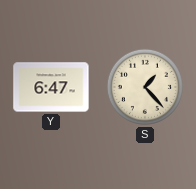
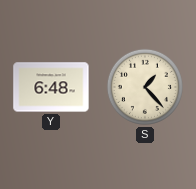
Y: 6:47 -> 6:48 (51, 87)
